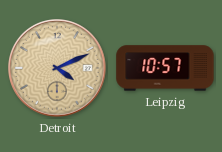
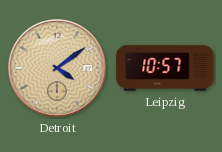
Detroit: 4:11 -> 4:09 (58, 69)
